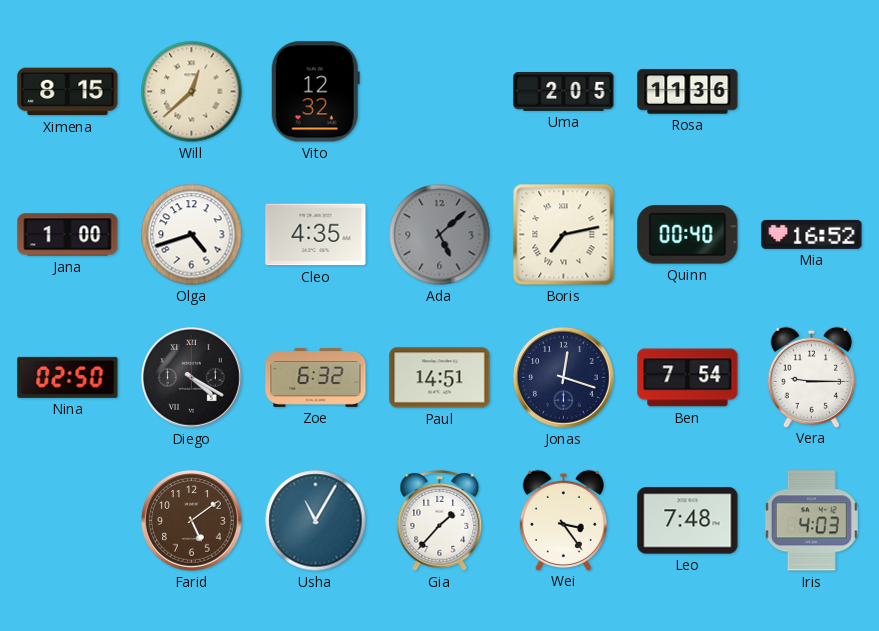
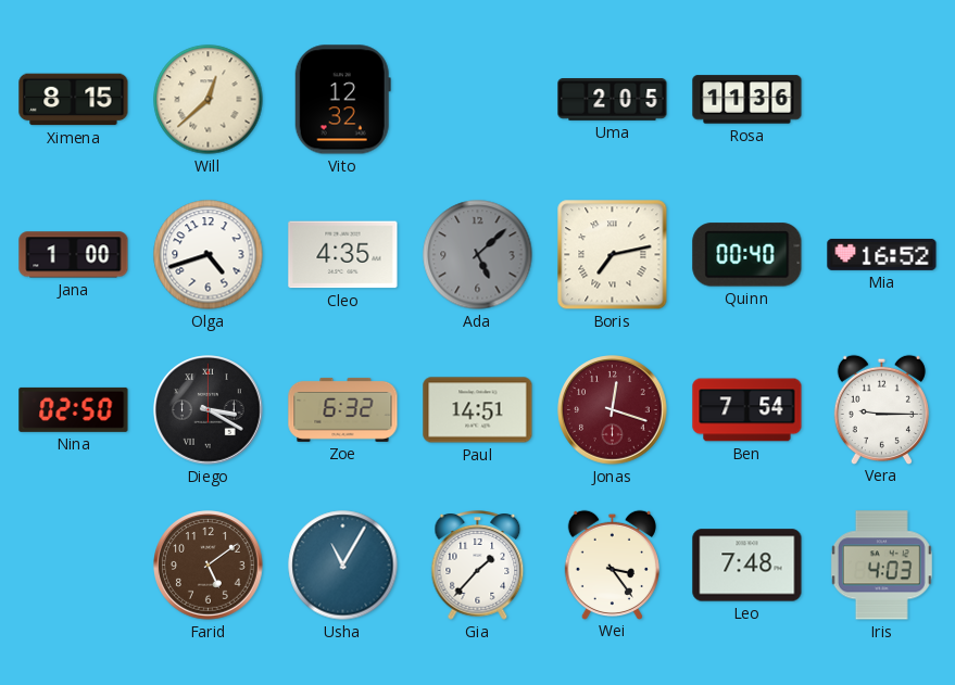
Diego: 4:20 -> 3:20 (209, 410)
Jonas dial: navy -> burgundy (613, 410)
